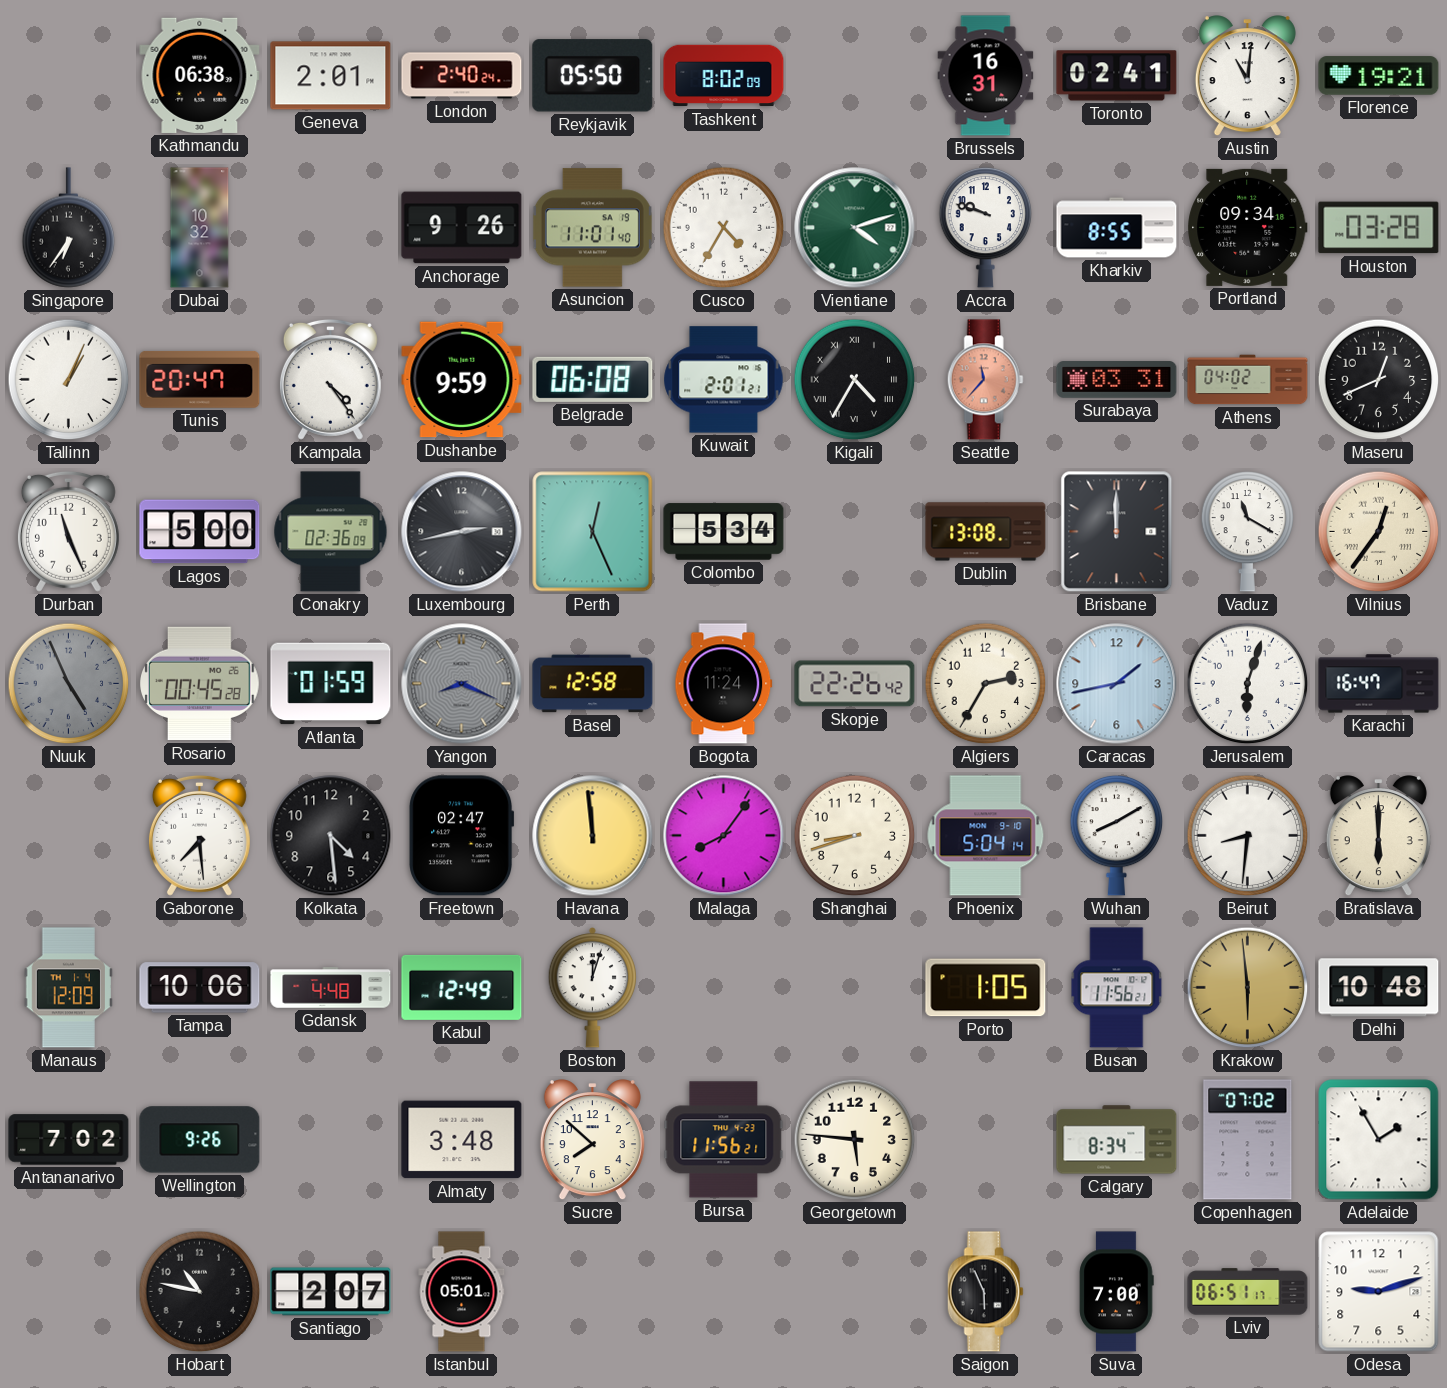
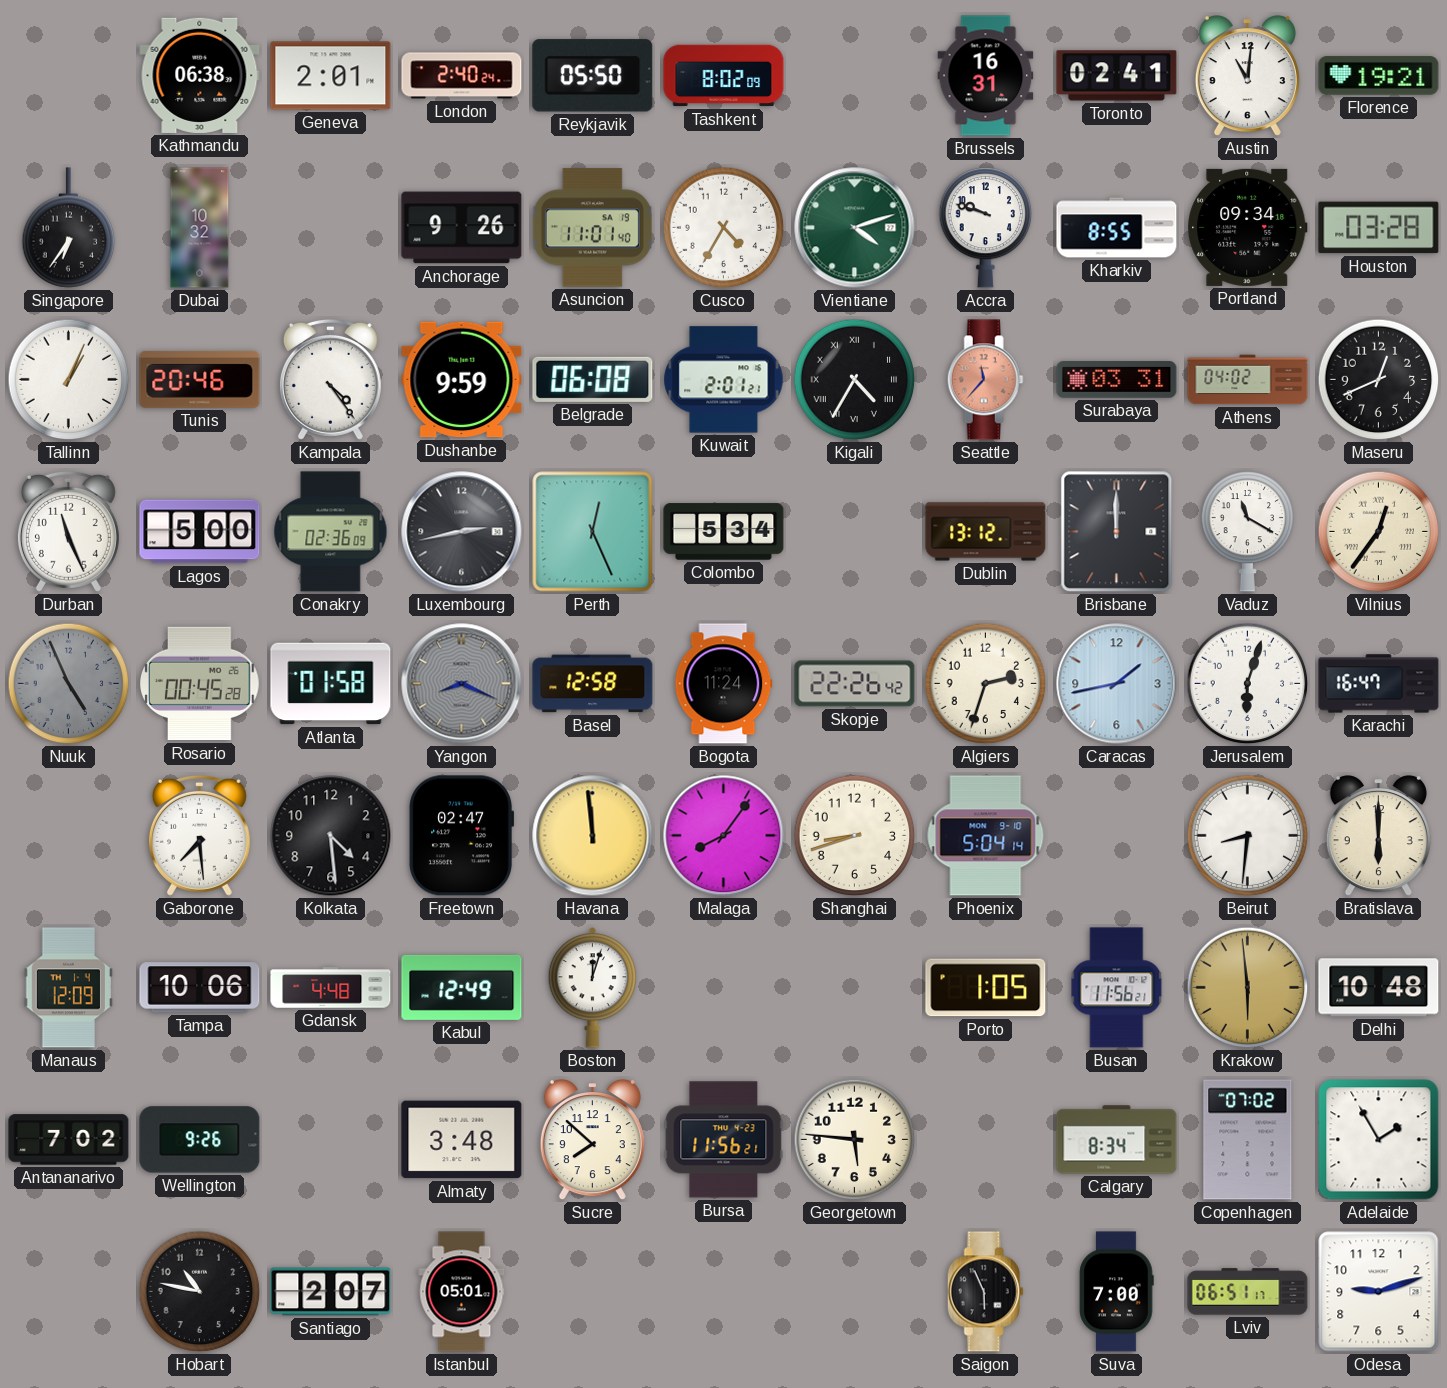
Tunis: 20:47 -> 20:46 (200, 379)
Dublin: 13:08 -> 13:12 (986, 532)
Atlanta: 01:59 -> 01:58 (331, 684)
Algiers: 2:35 -> 2:33 (986, 684)
Wuhan: 8:10 -> none (1117, 835)
